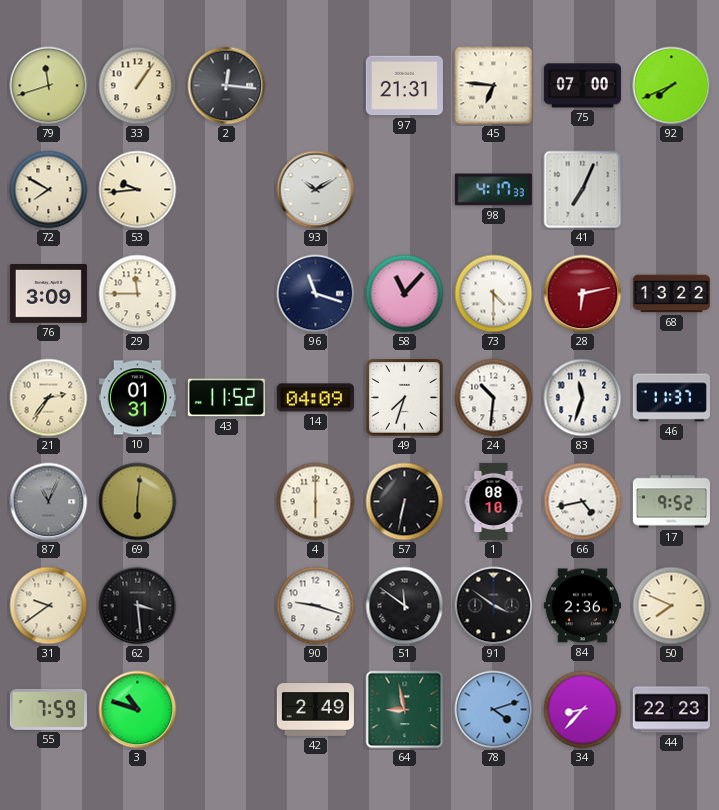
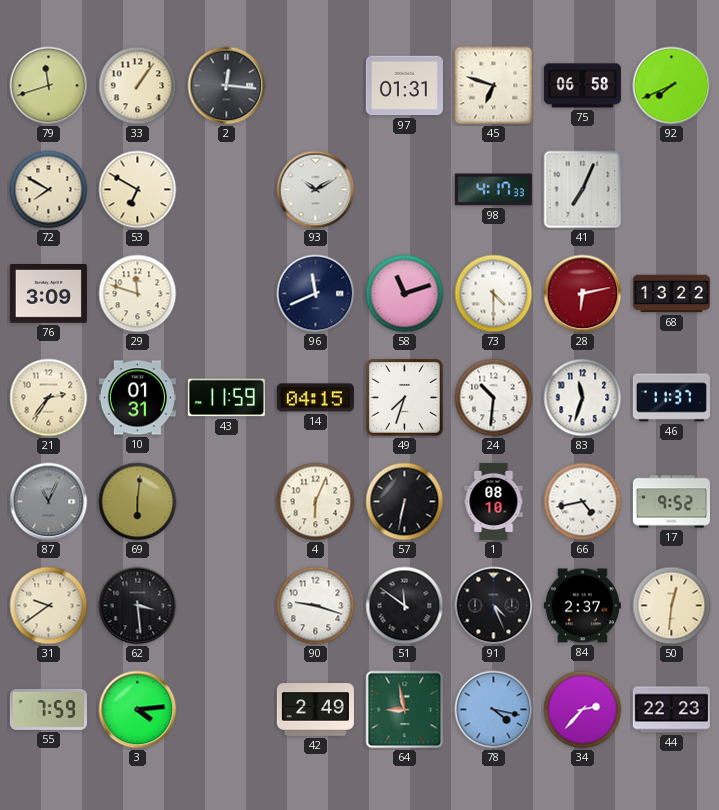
97: 21:31 -> 01:31 (404, 86)
45: 6:46 -> 6:48 (494, 86)
75: 07:00 -> 06:58 (582, 86)
53: 9:44 -> 6:50 (138, 190)
29: 11:45 -> 11:48 (138, 294)
96: 11:18 -> 11:41 (316, 294)
58: 11:07 -> 11:12 (405, 294)
43: 11:52 -> 11:59 (226, 398)
14: 04:09 -> 04:15 (315, 398)
4: 6:00 -> 6:04 (316, 502)
91: 3:51 -> 4:26 (494, 606)
84: 2:36 -> 2:37 (582, 606)
50: 7:49 -> 12:31 (672, 606)
3: 10:48 -> 4:14 (138, 710)
78: 4:12 -> 4:17 (494, 710)
34: 8:37 -> 2:37 (583, 710)
